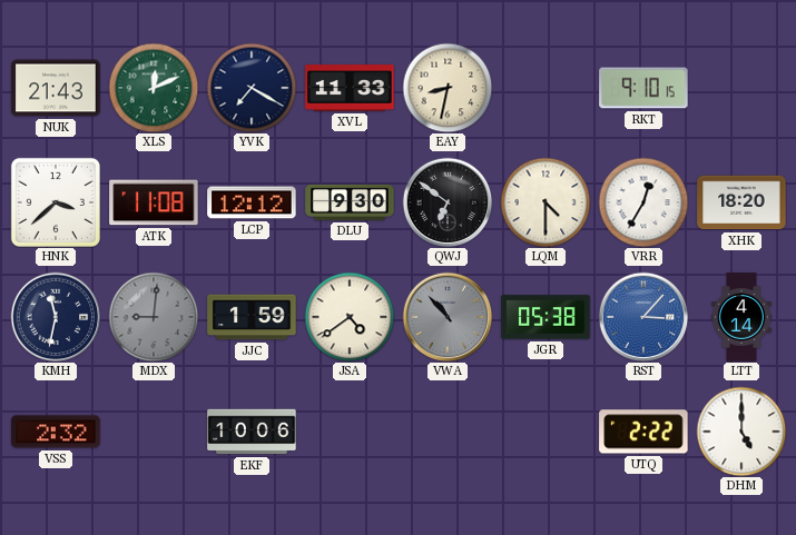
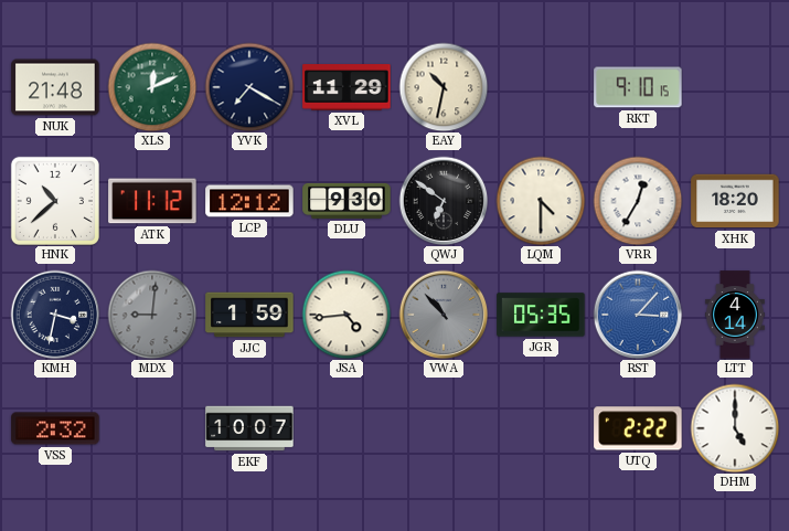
NUK: 21:43 -> 21:48 (55, 87)
XVL: 11:33 -> 11:29 (346, 87)
EAY: 8:32 -> 10:32 (444, 87)
HNK: 3:38 -> 10:38 (55, 201)
ATK: 11:08 -> 11:12 (152, 201)
KMH: 11:32 -> 3:32 (55, 315)
JSA: 4:39 -> 4:44 (346, 315)
JGR: 05:38 -> 05:35 (541, 315)
EKF: 10:06 -> 10:07 (249, 428)
